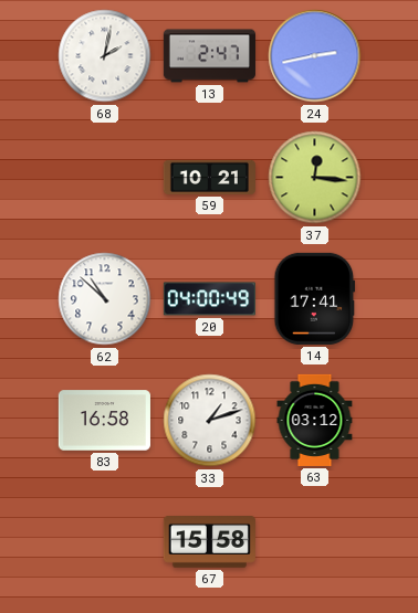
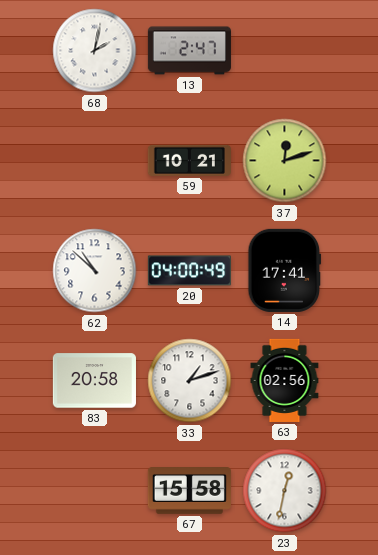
24: 2:43 -> none (315, 56)
37: 12:16 -> 12:12 (285, 161)
83: 16:58 -> 20:58 (94, 381)
63: 03:12 -> 02:56 (285, 380)
23: none -> 12:32 (285, 491)
